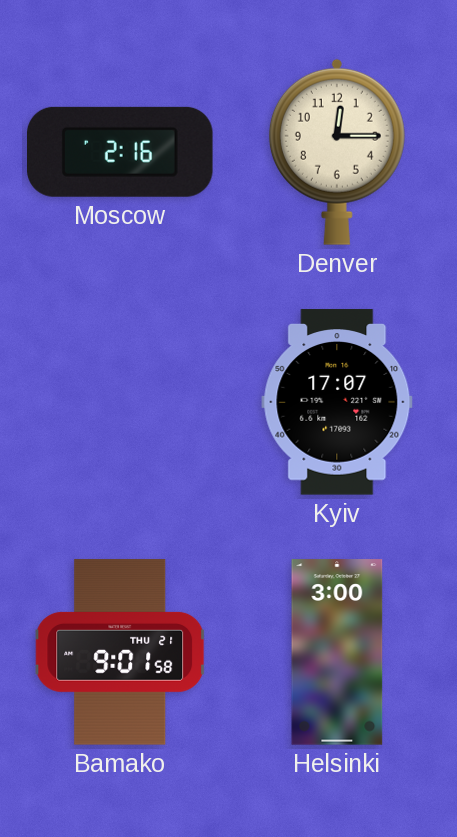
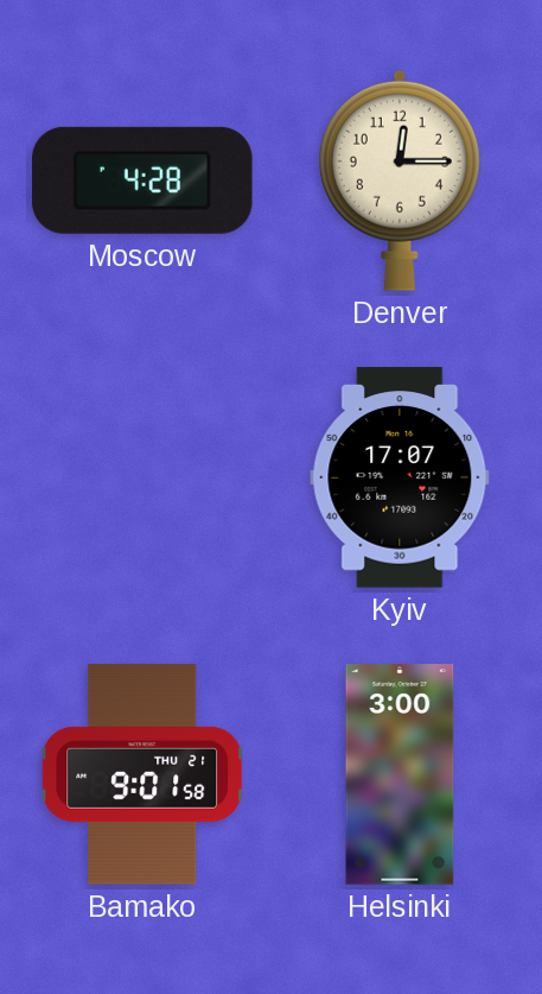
Moscow: 2:16 -> 4:28 (144, 181)
